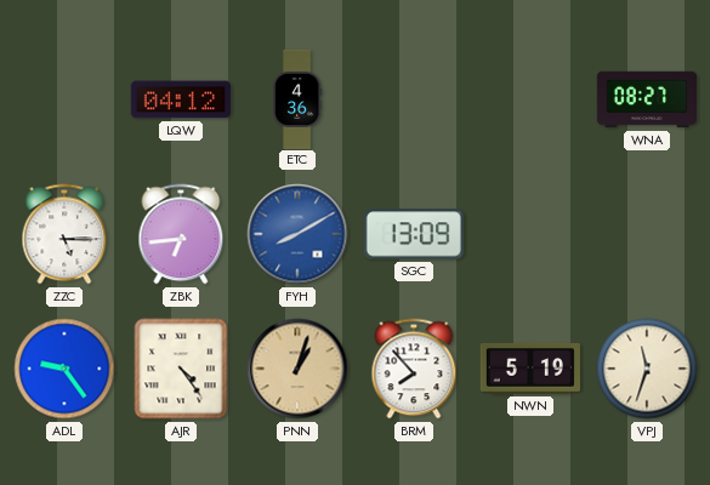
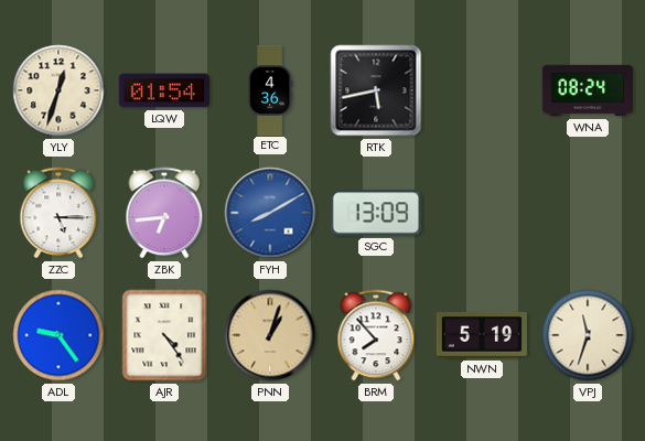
YLY: none -> 12:33 (58, 90)
LQW: 04:12 -> 01:54 (164, 90)
RTK: none -> 5:43 (376, 90)
WNA: 08:27 -> 08:24 (587, 90)
